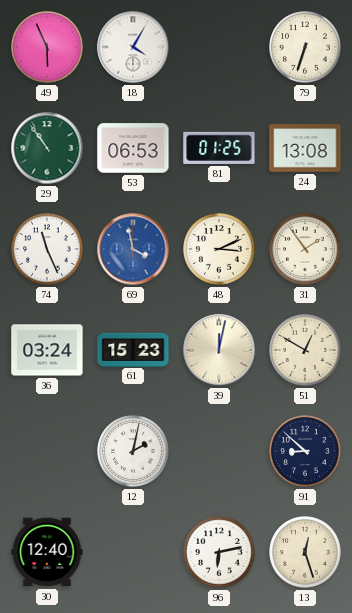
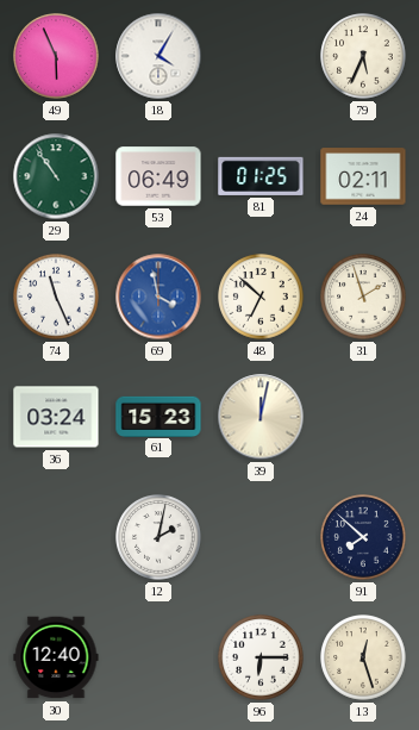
79: 6:33 -> 5:34 (363, 56)
53: 06:53 -> 06:49 (158, 176)
24: 13:08 -> 02:11 (363, 176)
48: 3:11 -> 6:52 (261, 297)
31: 1:54 -> 1:57 (363, 297)
51: 12:50 -> none (305, 350)
91: 8:52 -> 7:52 (363, 537)
96: 6:13 -> 6:15 (261, 657)
